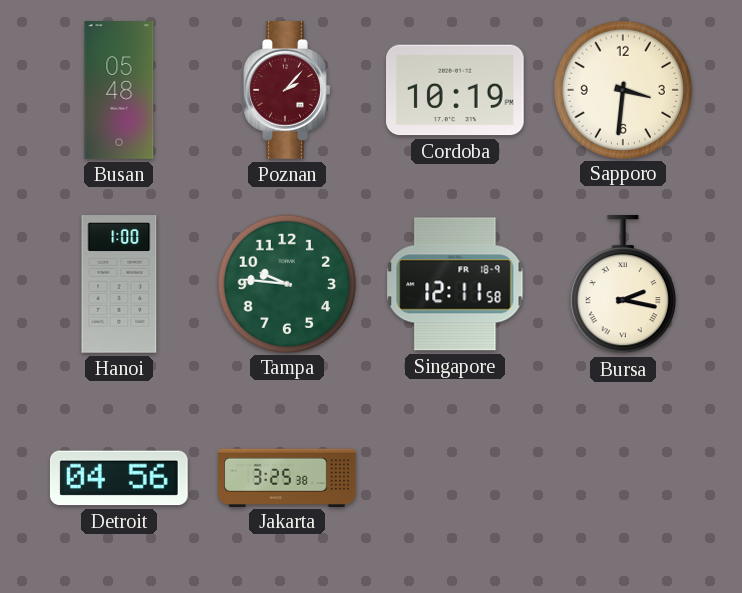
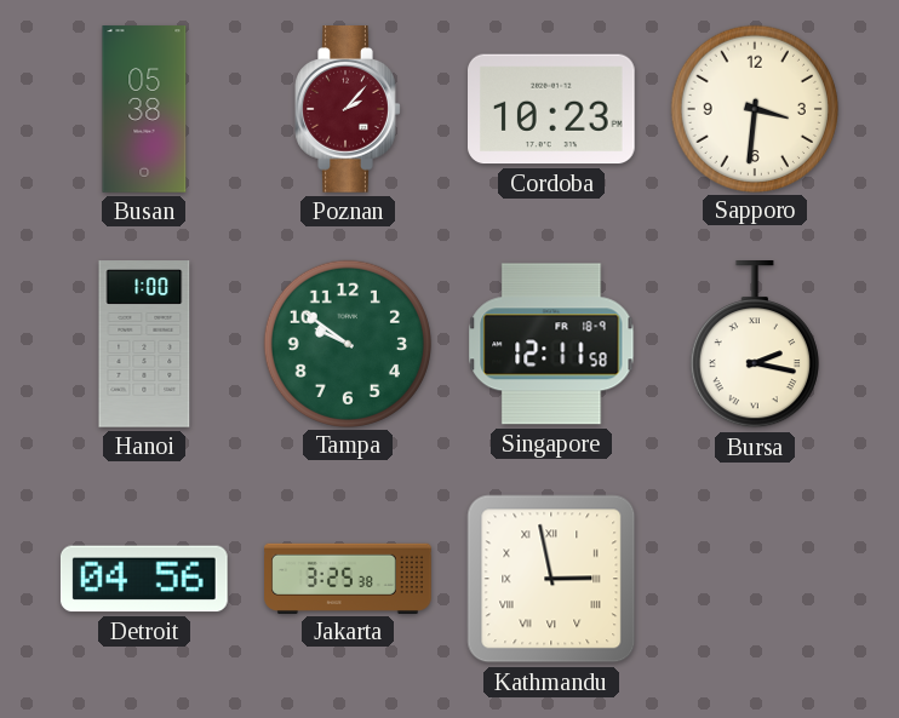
Busan: 05:48 -> 05:38 (144, 109)
Cordoba: 10:19 -> 10:23 (552, 109)
Tampa: 9:46 -> 9:51 (347, 343)
Kathmandu: none -> 2:58 (551, 579)
